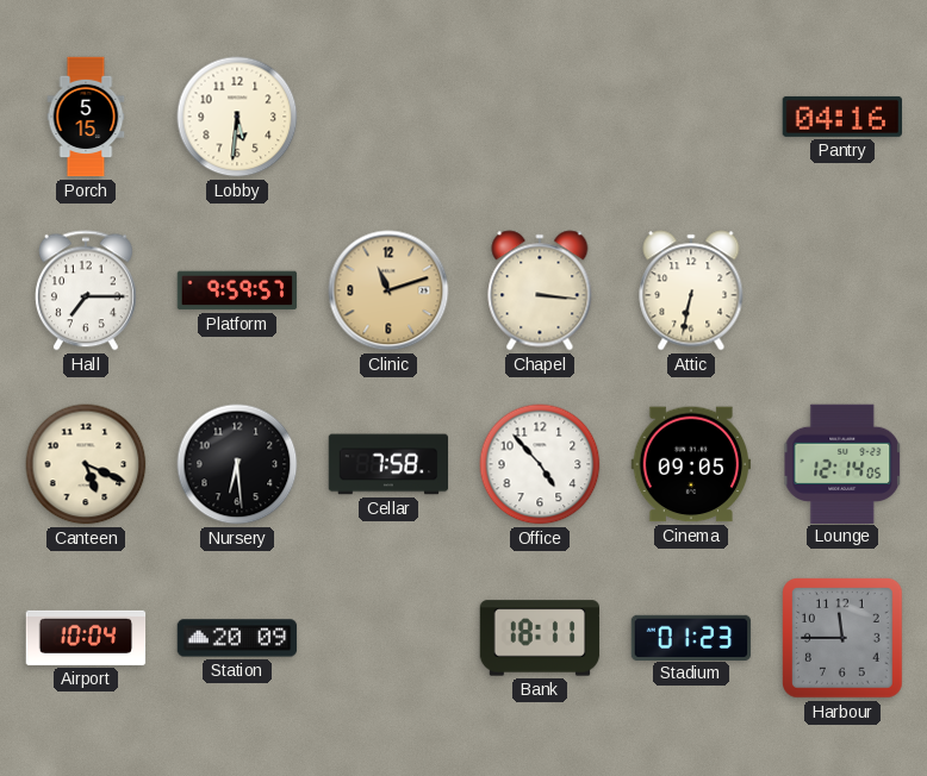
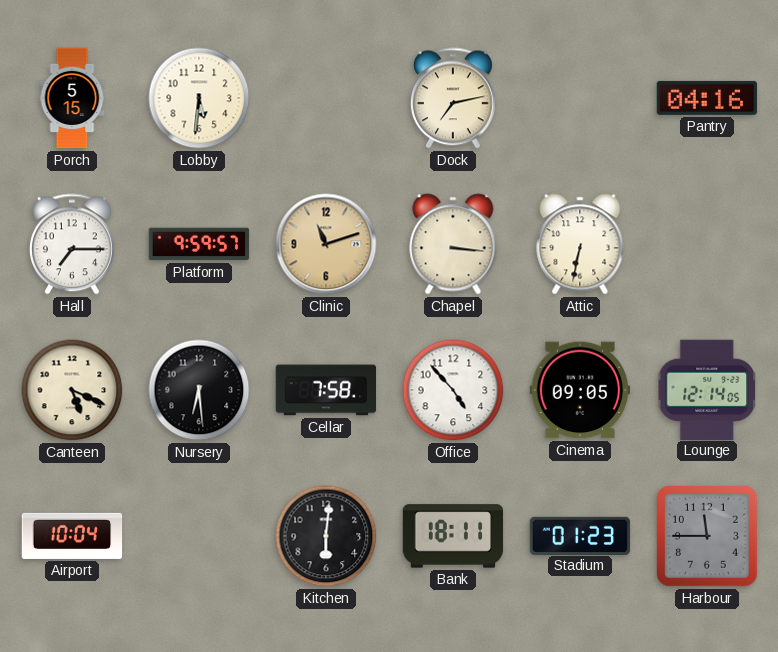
Dock: none -> 7:13 (453, 98)
Station: 20:09 -> none (237, 638)
Kitchen: none -> 6:01 (326, 536)
